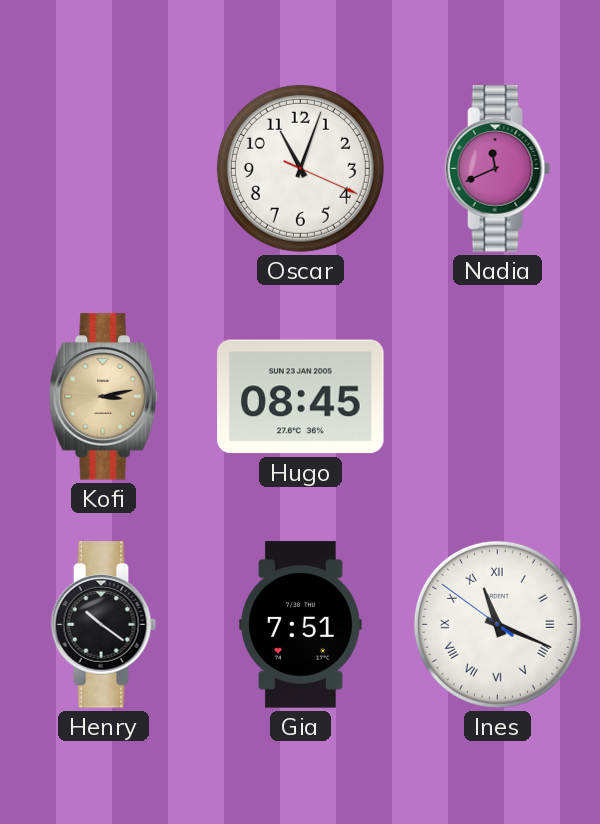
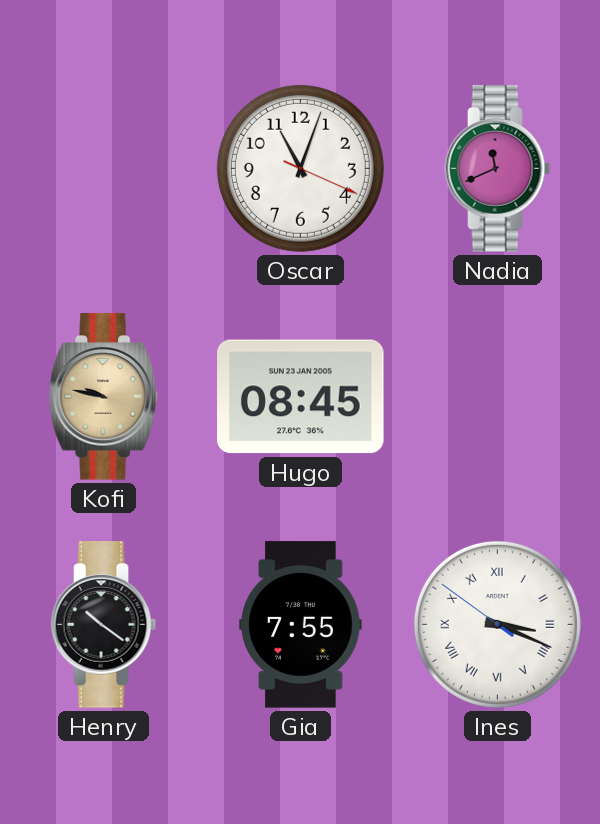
Kofi: 3:13 -> 9:47 (104, 397)
Gia: 7:51 -> 7:55 (301, 625)
Ines: 11:18 -> 3:18 (497, 624)
